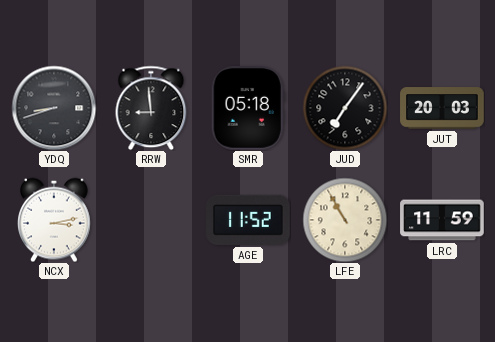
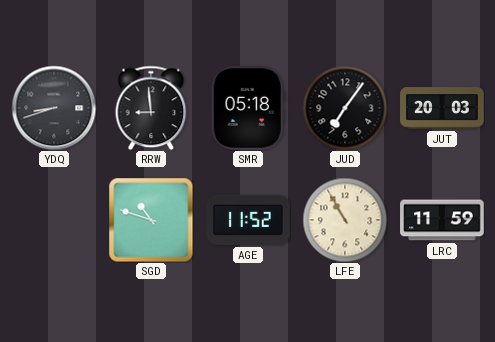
NCX: 3:13 -> none (55, 220)
SGD: none -> 10:48 (151, 220)
